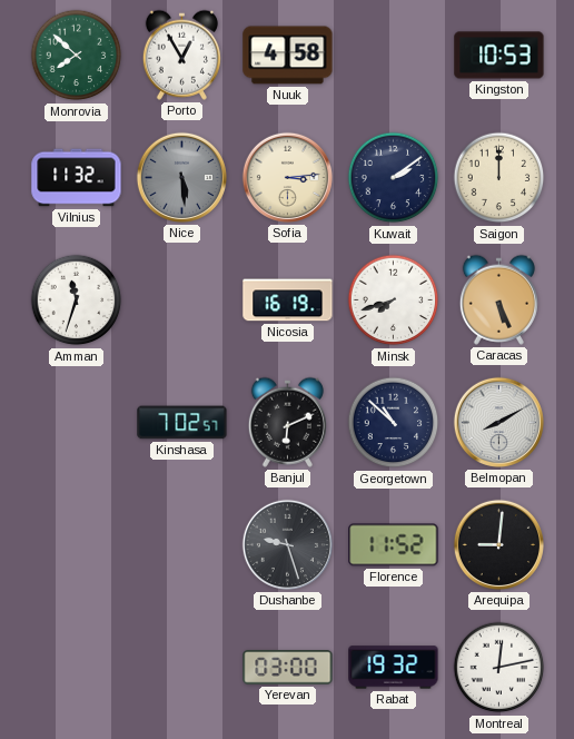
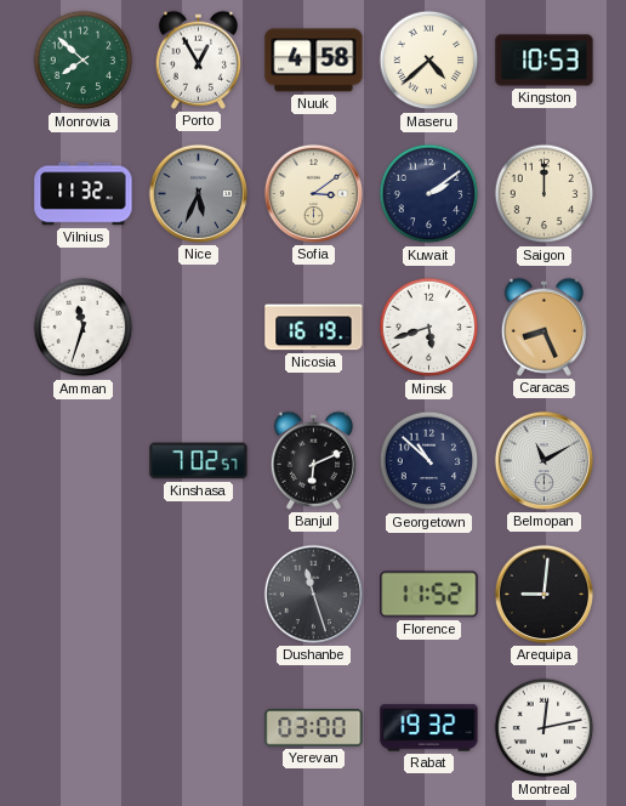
Maseru: none -> 4:38 (429, 61)
Nice: 5:29 -> 5:34 (198, 193)
Sofia: 3:14 -> 3:09 (313, 193)
Minsk: 7:42 -> 5:42 (429, 328)
Caracas: 5:26 -> 8:26 (544, 327)
Belmopan: 8:10 -> 11:10 (544, 460)
Dushanbe: 9:27 -> 11:27 (313, 594)
